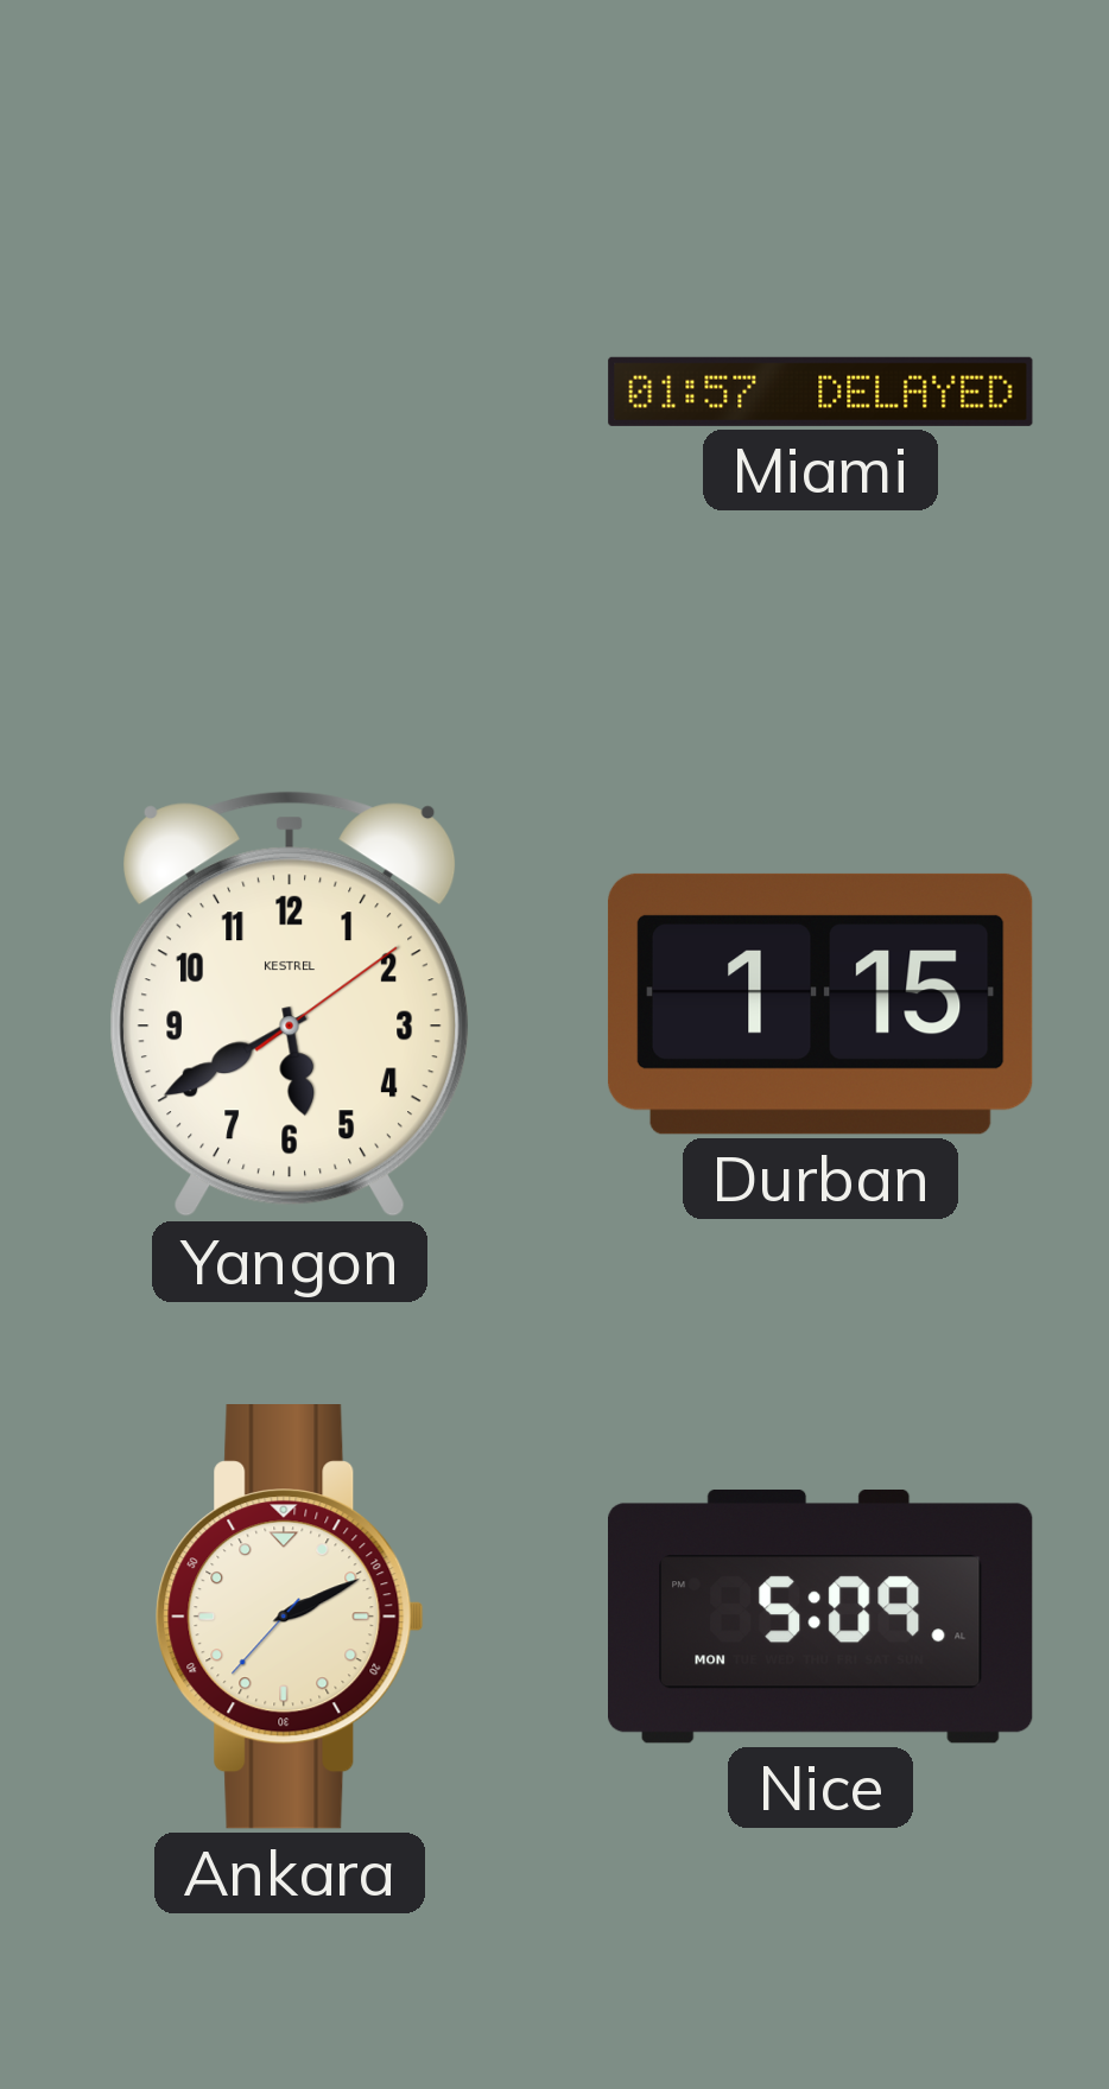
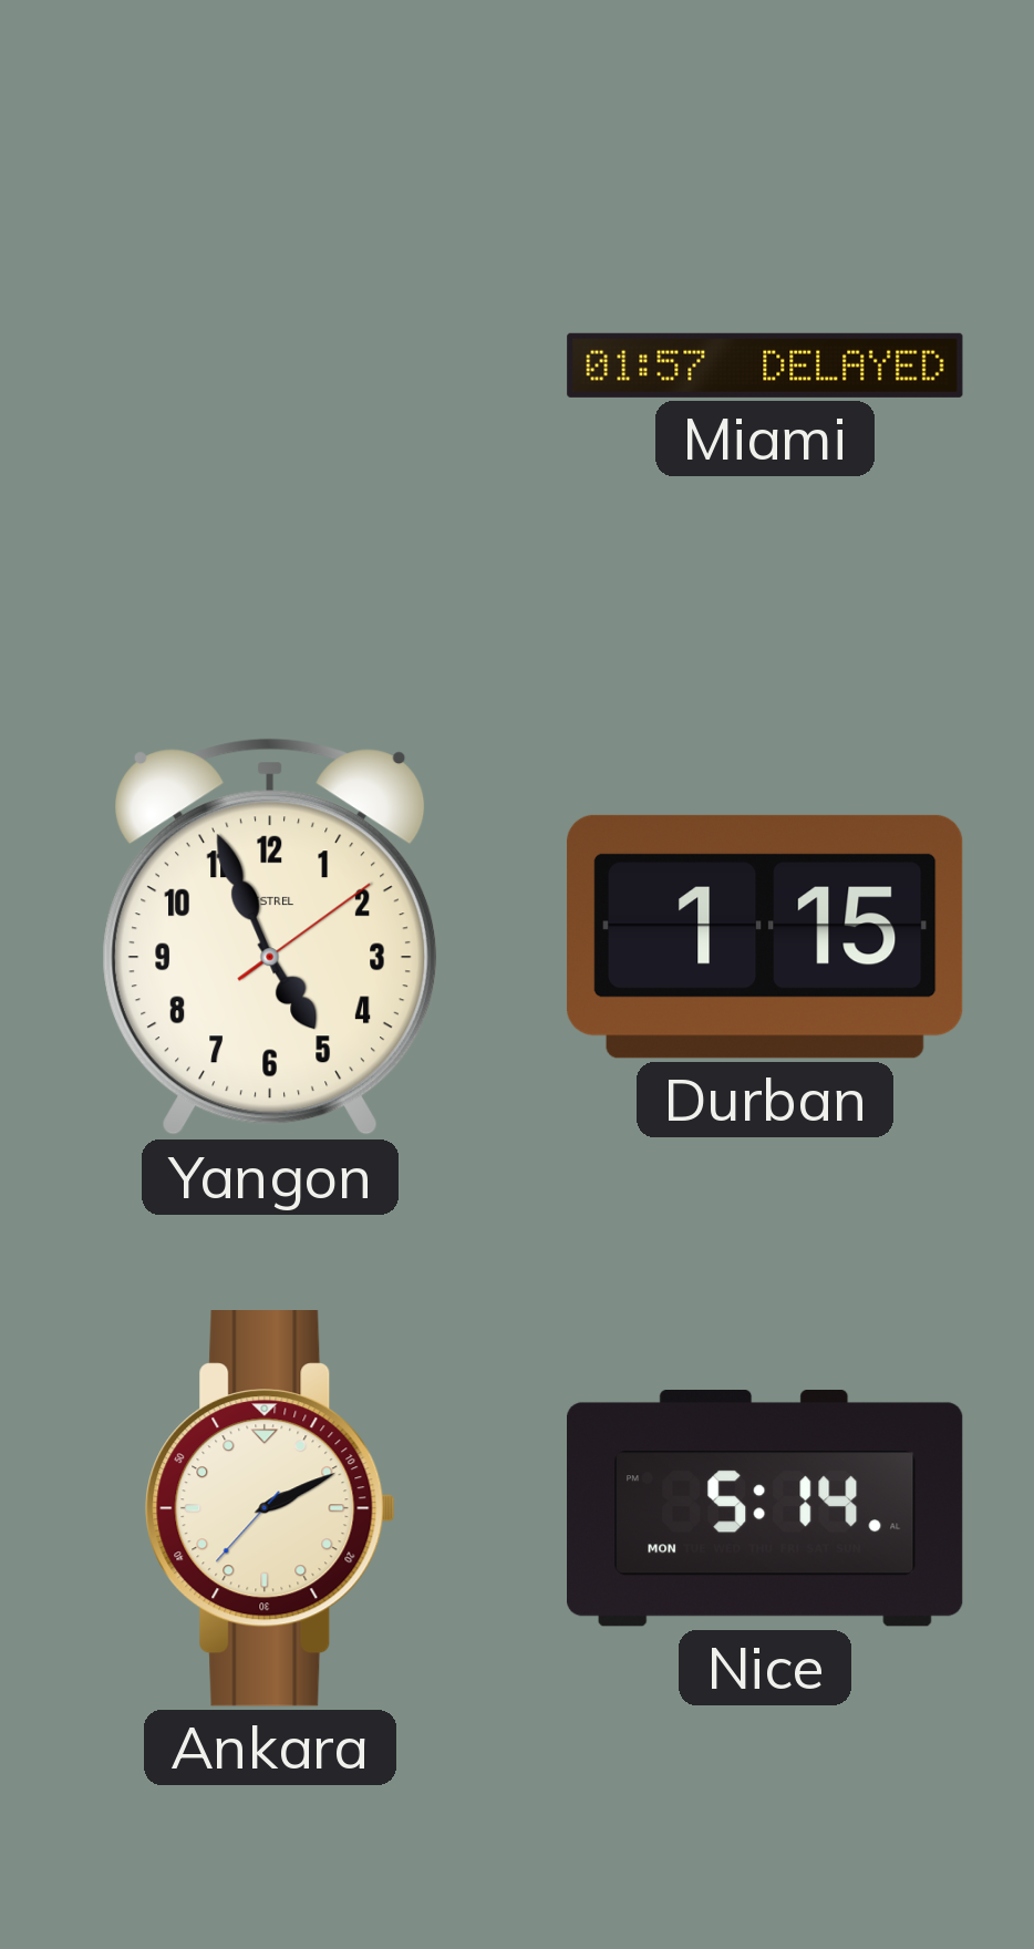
Yangon: 5:40 -> 4:56 (270, 937)
Nice: 5:09 -> 5:14 (766, 1508)
